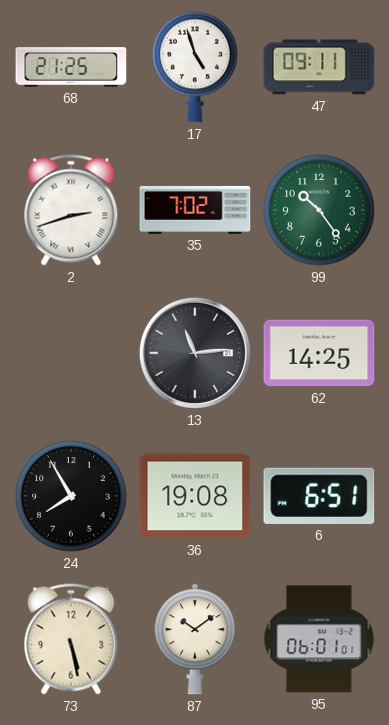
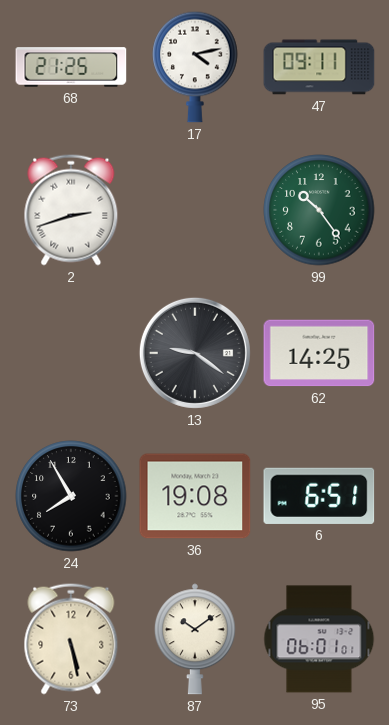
17: 4:57 -> 4:13 (195, 67)
35: 7:02 -> none (195, 210)
13: 11:14 -> 9:21 (195, 353)
